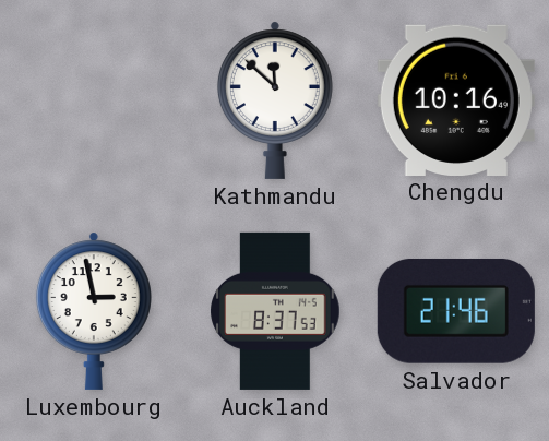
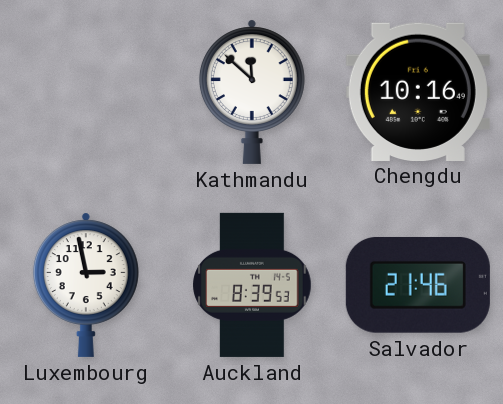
Auckland: 8:37 -> 8:39 (252, 285)
